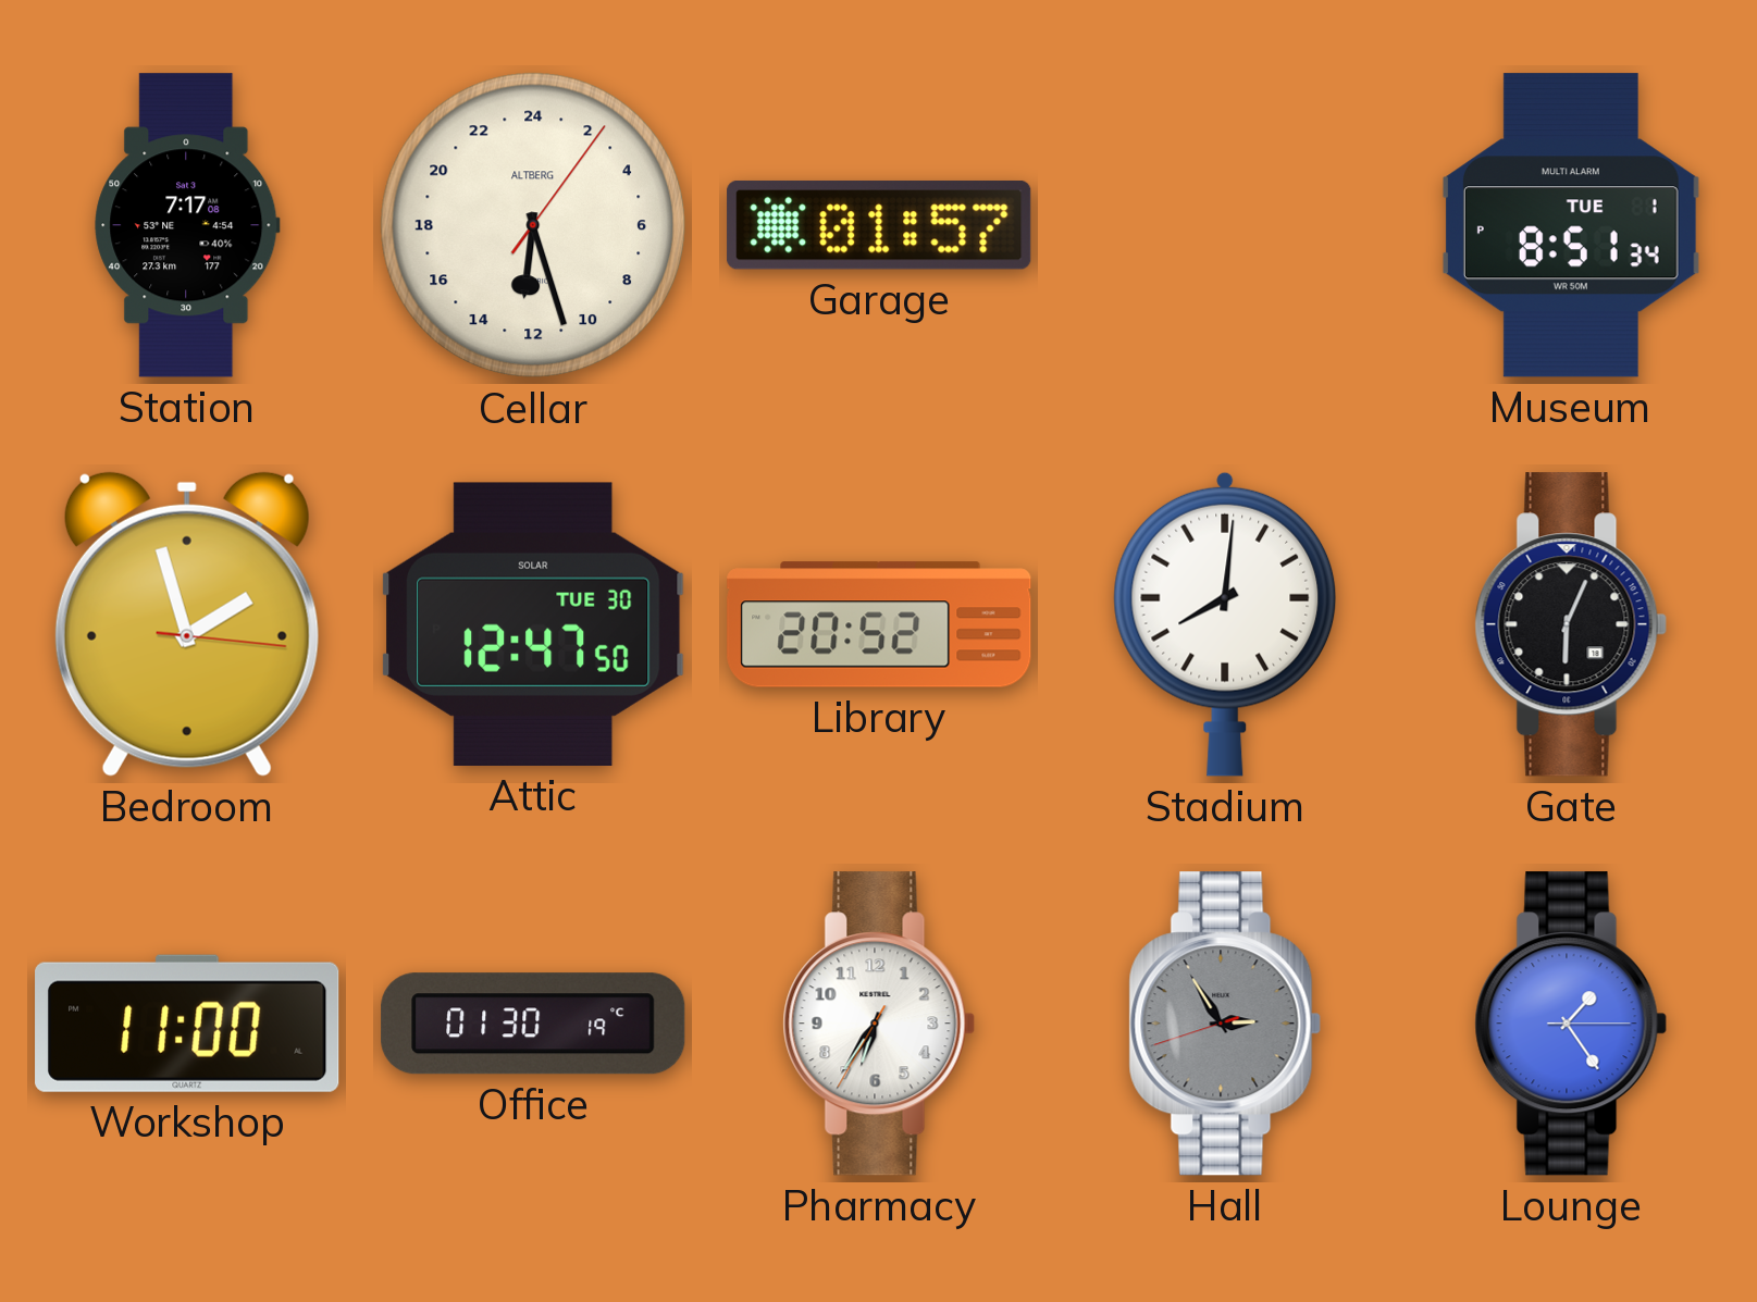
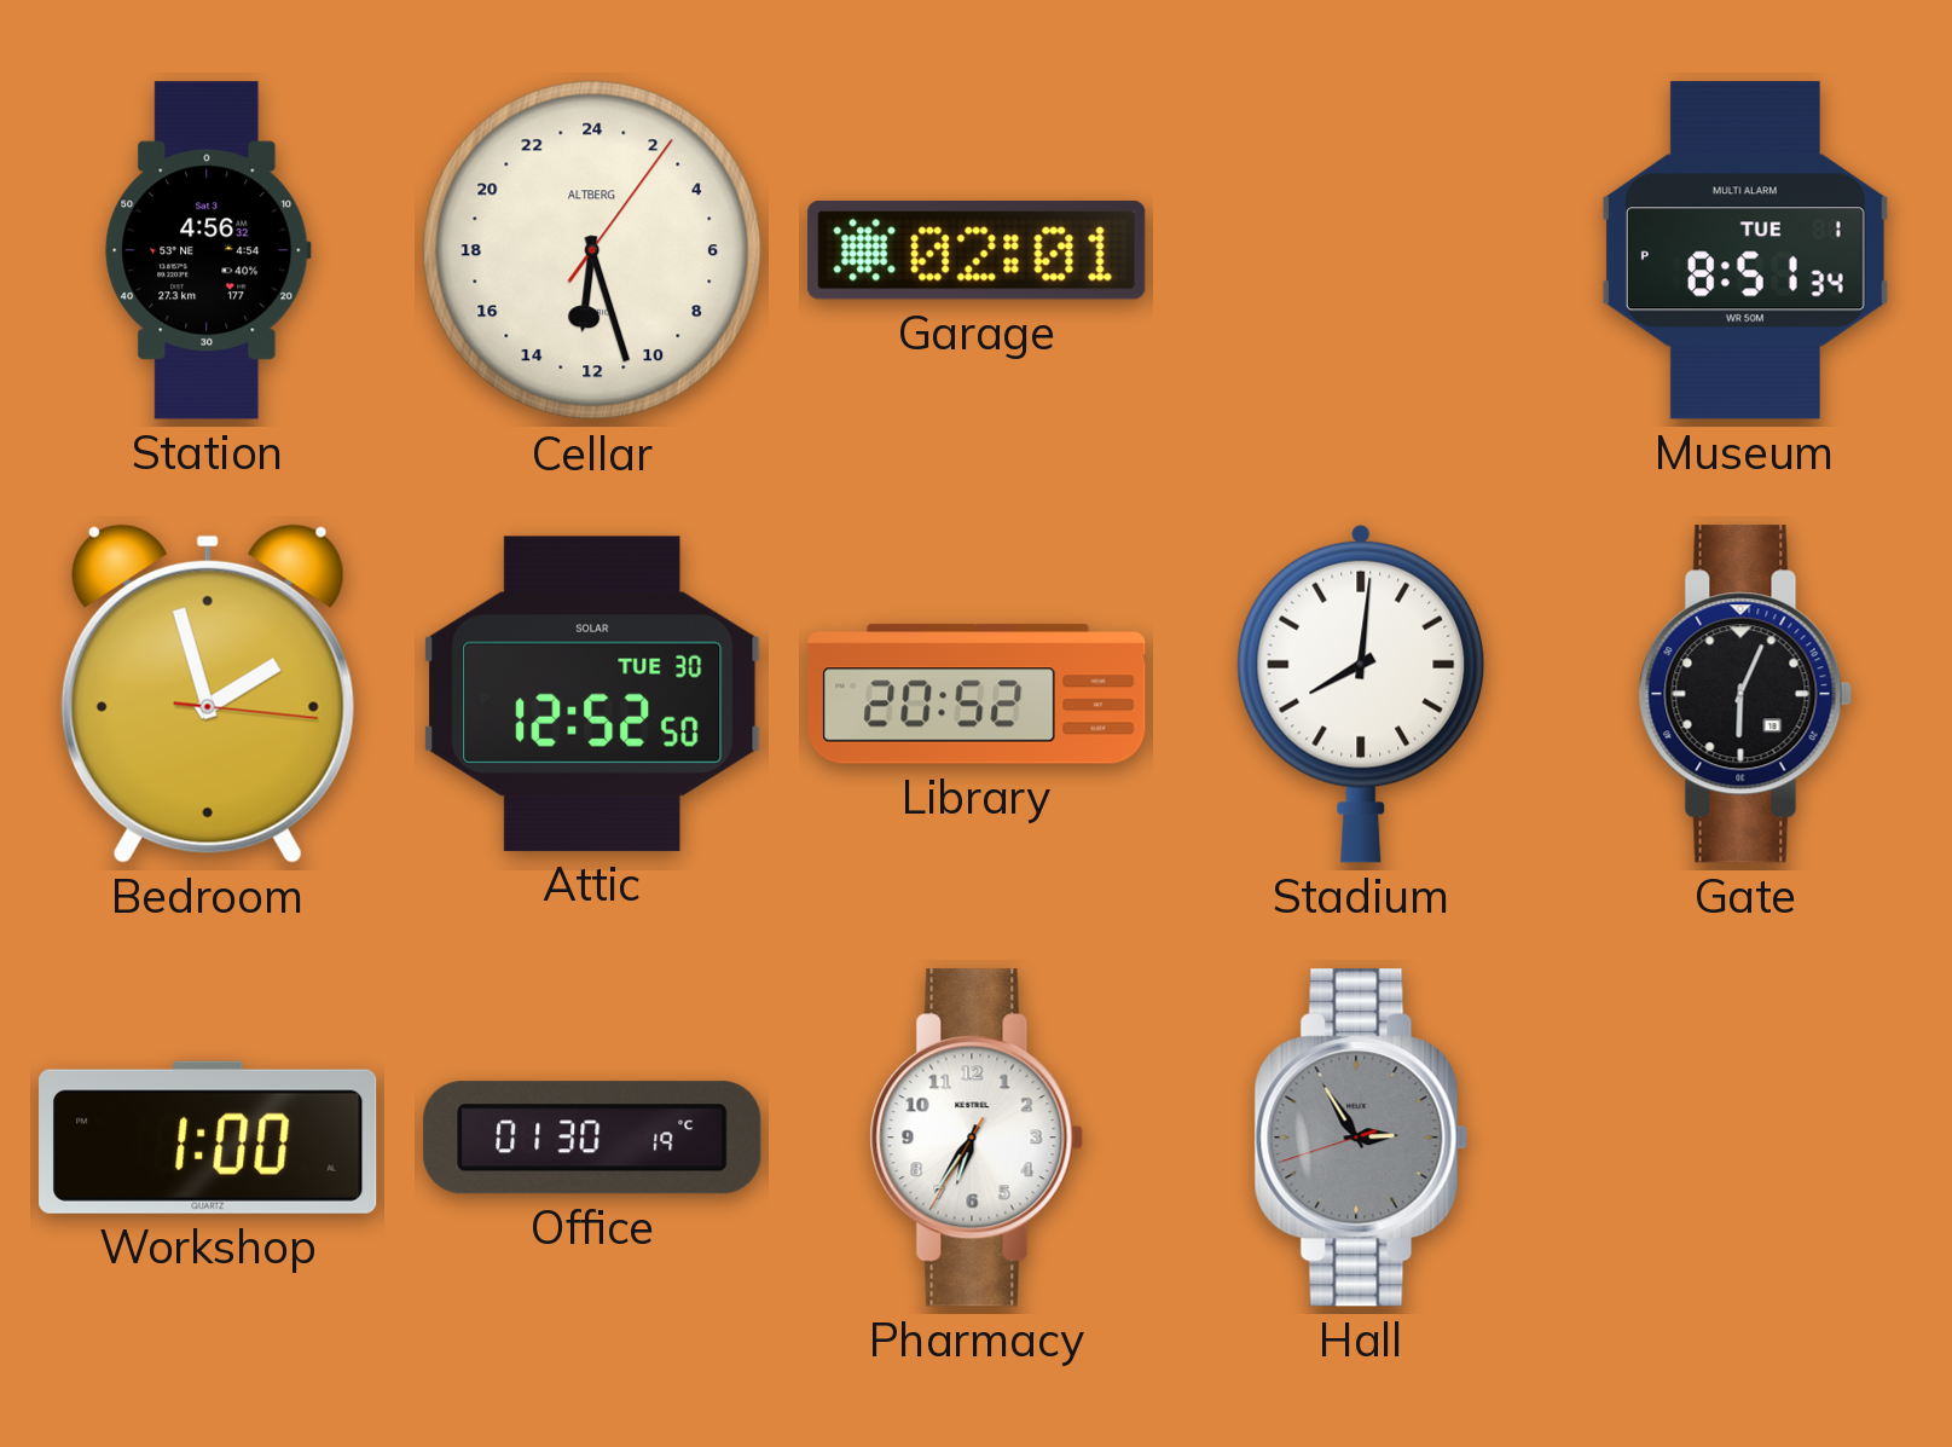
Station: 7:17 -> 4:56 (208, 250)
Garage: 01:57 -> 02:01 (977, 250)
Attic: 12:47 -> 12:52 (592, 694)
Workshop: 11:00 -> 1:00 (208, 1138)
Lounge: 1:24 -> none (1571, 1024)
